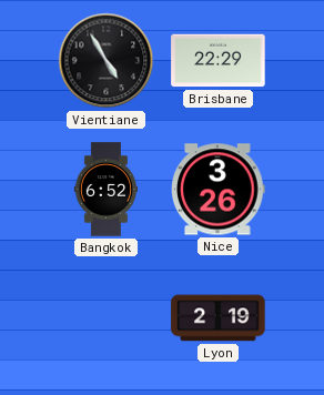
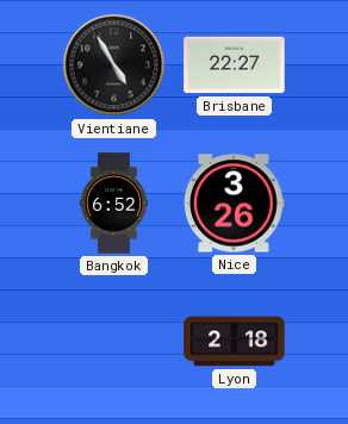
Brisbane: 22:29 -> 22:27 (235, 66)
Lyon: 2:19 -> 2:18 (235, 342)
